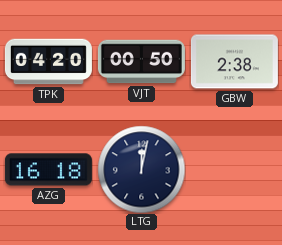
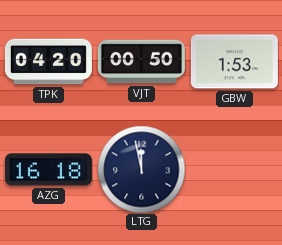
GBW: 2:38 -> 1:53 (234, 62)
LTG: 12:02 -> 11:58 (141, 169)
